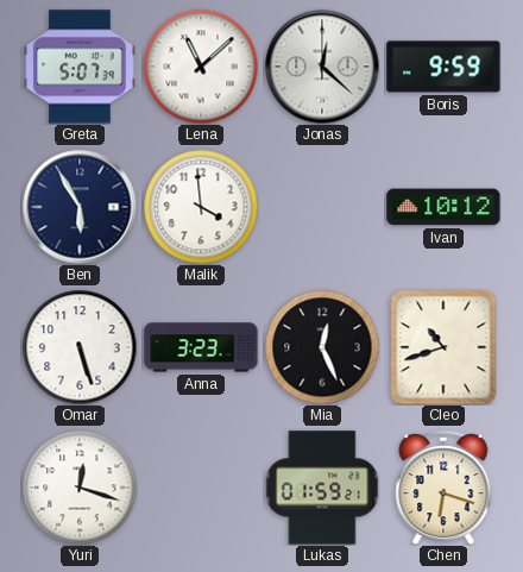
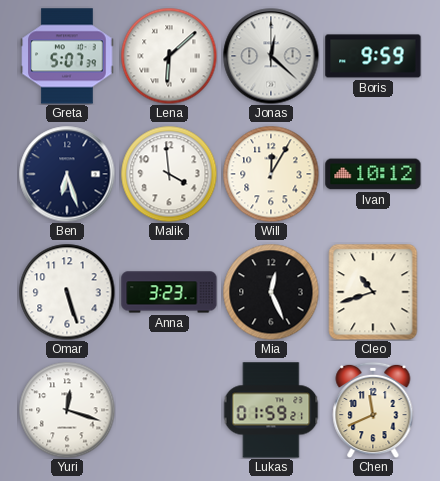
Lena: 11:08 -> 6:08 (169, 56)
Ben: 5:55 -> 6:27 (67, 174)
Will: none -> 12:05 (271, 174)
Chen: 6:18 -> 11:41 (373, 410)
